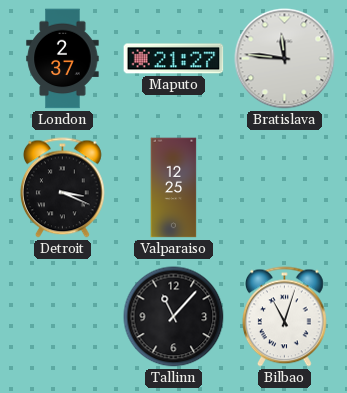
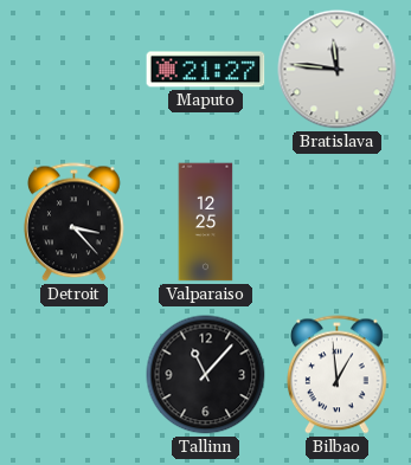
London: 2:37 -> none (63, 59)
Detroit: 3:19 -> 3:23 (73, 222)
Bilbao: 11:03 -> 12:59 (336, 375)
